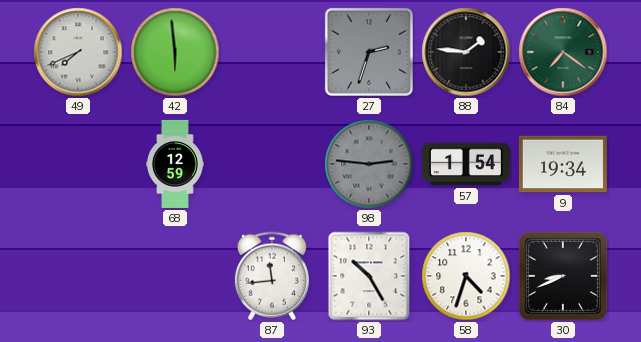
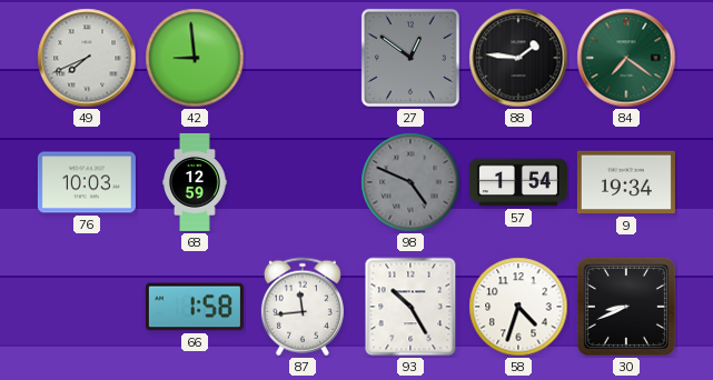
42: 5:59 -> 8:59 (195, 58)
27: 2:33 -> 12:51 (410, 58)
76: none -> 10:03 (87, 182)
98: 2:46 -> 4:49 (410, 182)
66: none -> 1:58 (195, 307)
